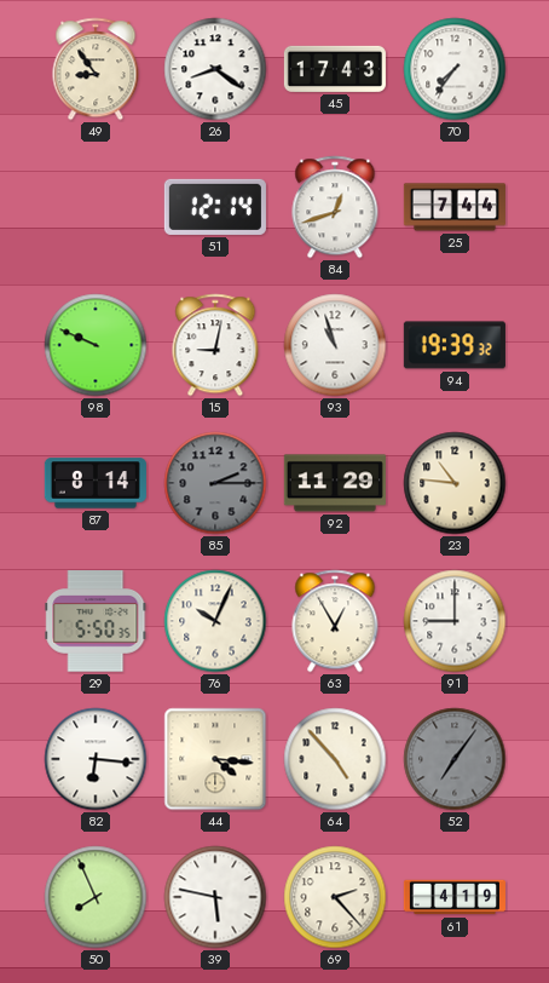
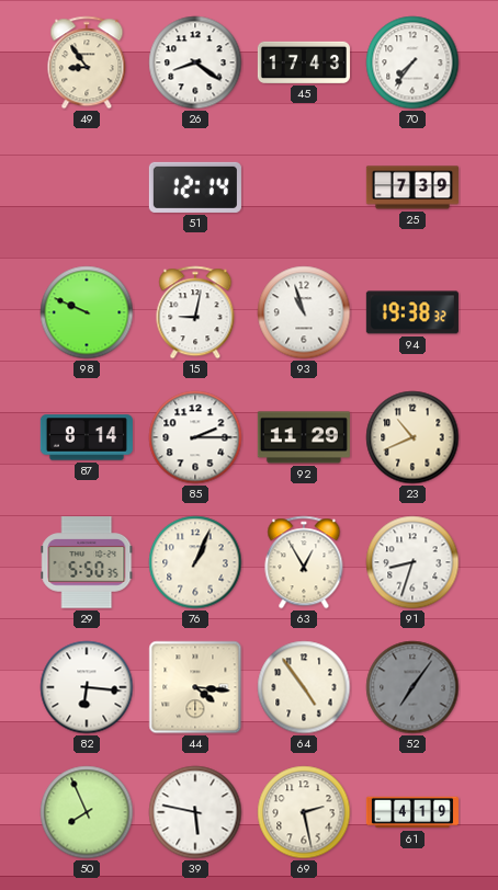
84: 12:42 -> none (335, 207)
25: 7:44 -> 7:39 (412, 187)
94: 19:39 -> 19:38 (412, 312)
85 dial: grey -> white (195, 437)
23: 10:46 -> 10:41 (412, 437)
76: 10:04 -> 1:04 (195, 562)
91: 9:00 -> 8:33 (412, 562)
64: 4:53 -> 4:54 (304, 687)
69: 2:23 -> 2:28 (304, 812)
